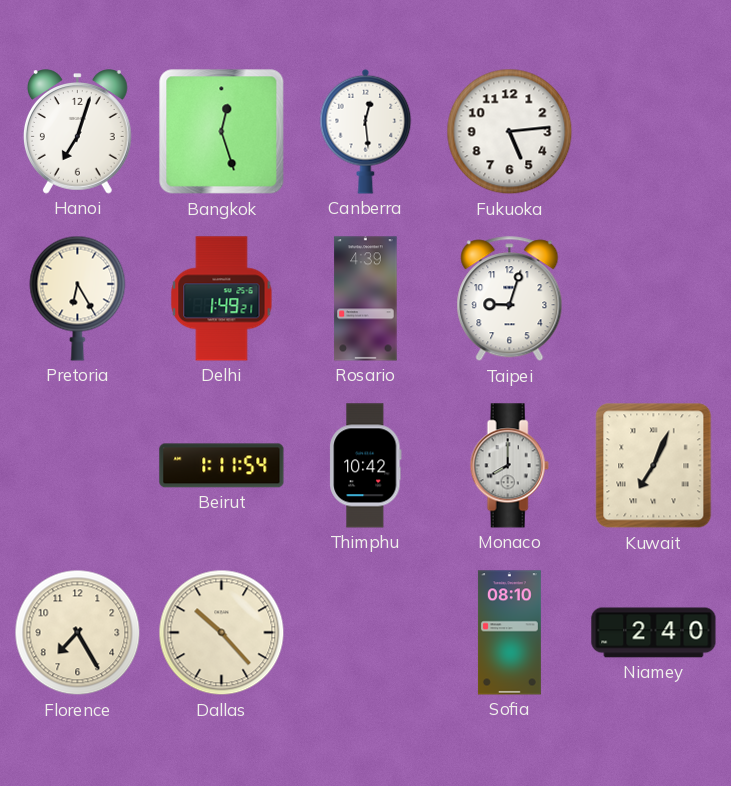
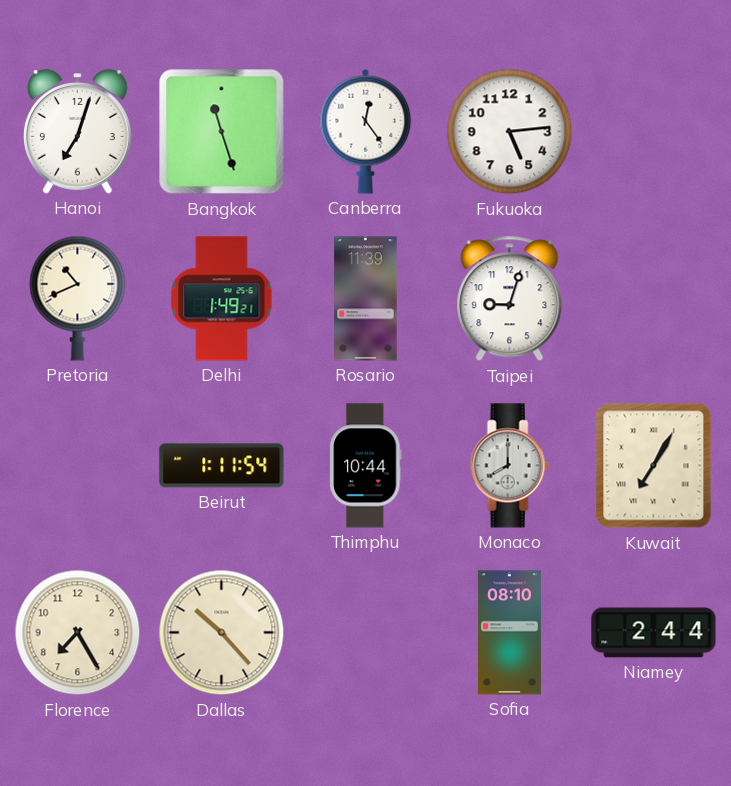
Bangkok: 12:27 -> 11:27 (222, 132)
Canberra: 12:29 -> 12:24 (366, 131)
Pretoria: 6:25 -> 10:41 (78, 298)
Rosario: 4:39 -> 11:39 (366, 299)
Thimphu: 10:42 -> 10:44 (366, 466)
Kuwait: 7:04 -> 7:05 (654, 466)
Niamey: 2:40 -> 2:44 (654, 633)
